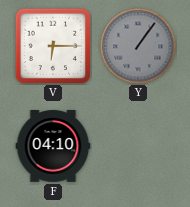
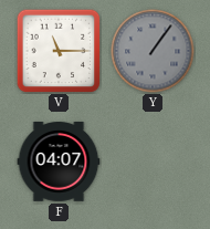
V: 6:15 -> 11:15 (59, 51)
F: 04:10 -> 04:07 (59, 163)
